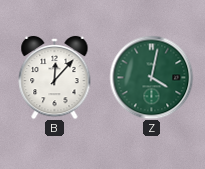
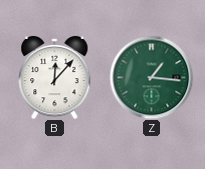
Z: 4:02 -> 1:16 (151, 77)
